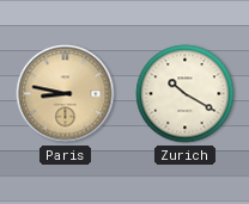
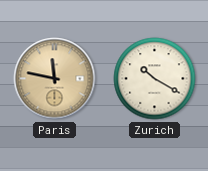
Paris: 8:47 -> 11:47 (55, 79)
